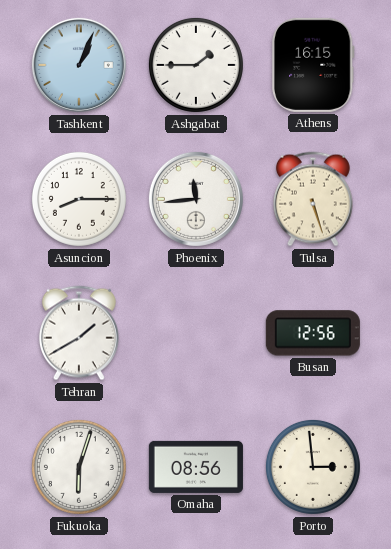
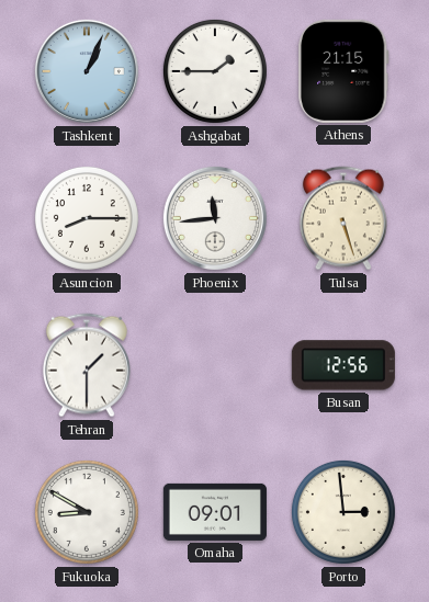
Athens: 16:15 -> 21:15 (345, 71)
Tehran: 1:40 -> 1:30 (87, 365)
Fukuoka: 6:03 -> 8:50 (87, 512)
Omaha: 08:56 -> 09:01 (215, 512)
